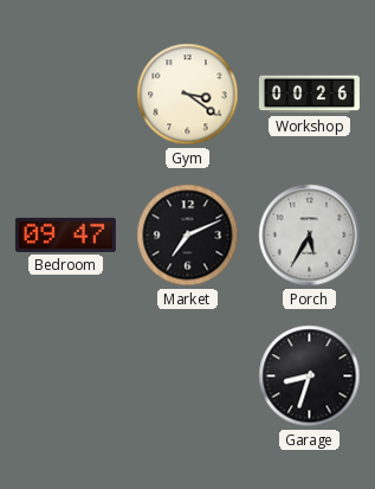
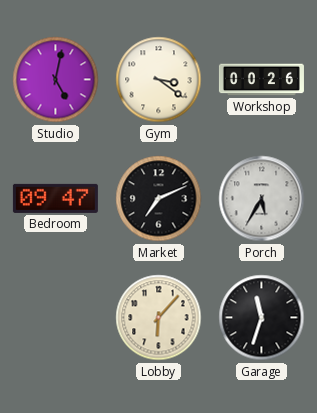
Studio: none -> 5:02 (56, 80)
Lobby: none -> 6:07 (159, 318)
Garage: 8:33 -> 11:33 (262, 318)
